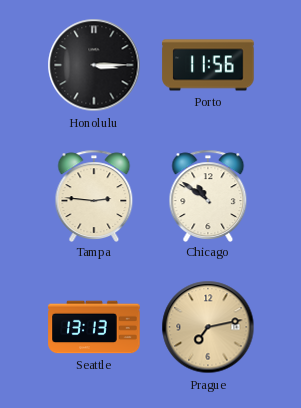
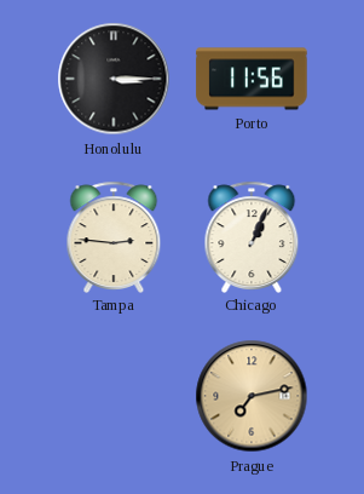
Chicago: 10:51 -> 1:04 (252, 236)
Seattle: 13:13 -> none (94, 327)
